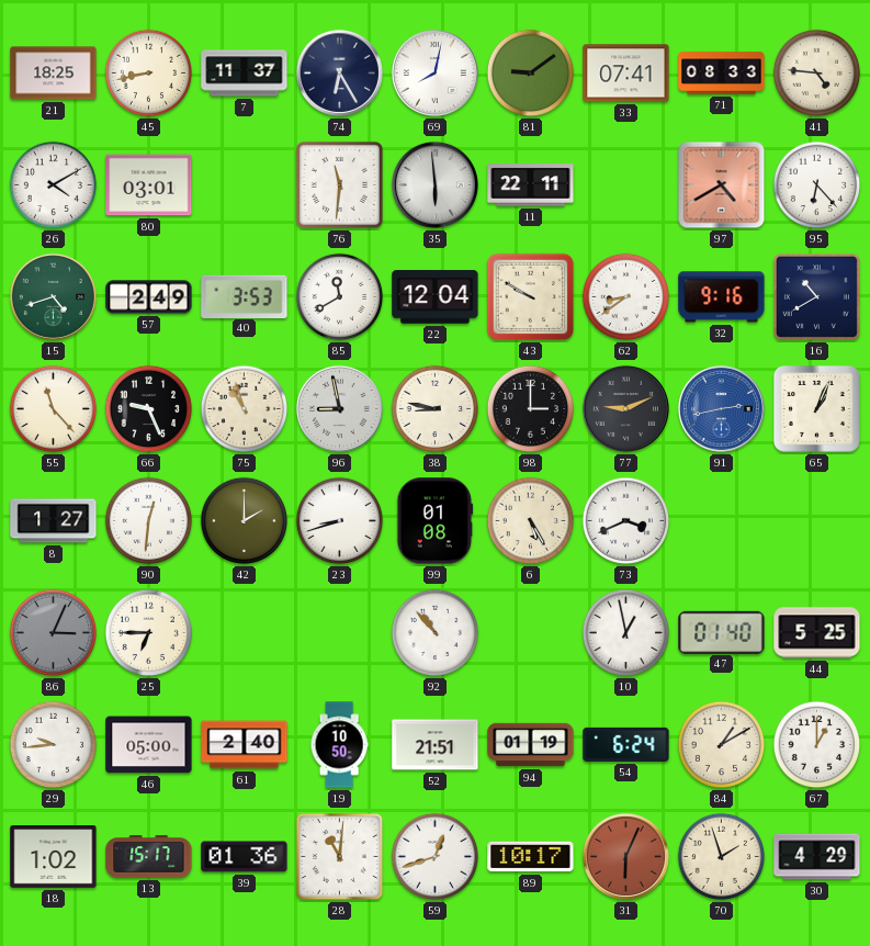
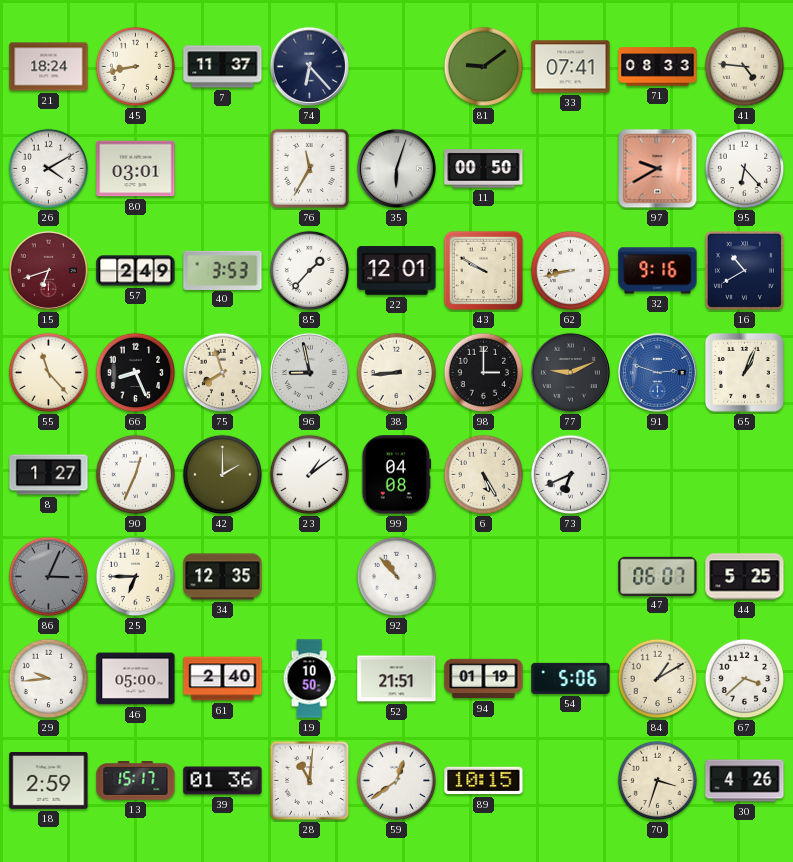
21: 18:25 -> 18:24 (49, 67)
74: 6:25 -> 6:23 (309, 66)
69: 8:02 -> none (434, 72)
76: 11:31 -> 11:35 (309, 168)
35: 5:59 -> 6:03 (396, 168)
11: 22:11 -> 00:50 (484, 169)
97: 4:40 -> 9:40 (658, 169)
15: 4:42 -> 6:42 (48, 270)
15 dial: green -> burgundy (48, 270)
85: 11:40 -> 1:37 (310, 271)
22: 12:04 -> 12:01 (397, 271)
62: 8:39 -> 8:43 (571, 271)
66: 9:26 -> 8:26 (136, 373)
75: 10:57 -> 7:57 (223, 373)
38: 8:47 -> 8:44 (397, 373)
91: 2:43 -> 2:48 (657, 372)
90: 12:31 -> 12:34 (136, 475)
23: 8:42 -> 1:09 (310, 475)
99: 01:08 -> 04:08 (397, 475)
73: 3:41 -> 6:41 (571, 475)
34: none -> 12:35 (223, 577)
10: 12:58 -> none (626, 633)
47: 01:40 -> 06:07 (658, 576)
54: 6:24 -> 5:06 (571, 678)
67: 1:00 -> 3:38 (745, 679)
18: 1:02 -> 2:59 (49, 781)
59: 12:42 -> 12:39 (397, 781)
89: 10:17 -> 10:15 (484, 781)
31: 6:04 -> none (625, 856)
70: 1:57 -> 3:33 (658, 781)
30: 4:29 -> 4:26 (745, 781)
